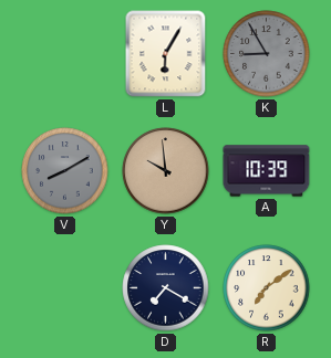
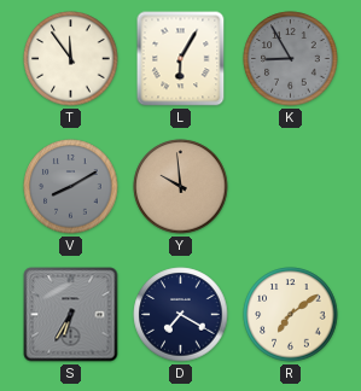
T: none -> 11:54 (71, 59)
A: 10:39 -> none (267, 171)
S: none -> 6:35 (71, 315)
